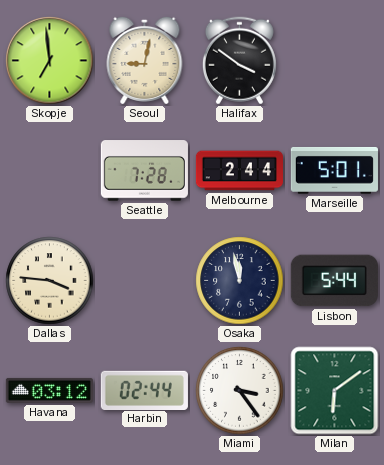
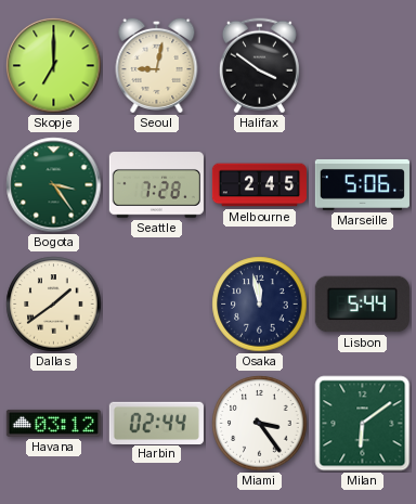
Skopje: 6:59 -> 7:00 (54, 66)
Bogota: none -> 3:24 (54, 185)
Melbourne: 2:44 -> 2:45 (259, 185)
Marseille: 5:01 -> 5:06 (362, 184)
Dallas: 3:46 -> 1:39 (54, 305)
